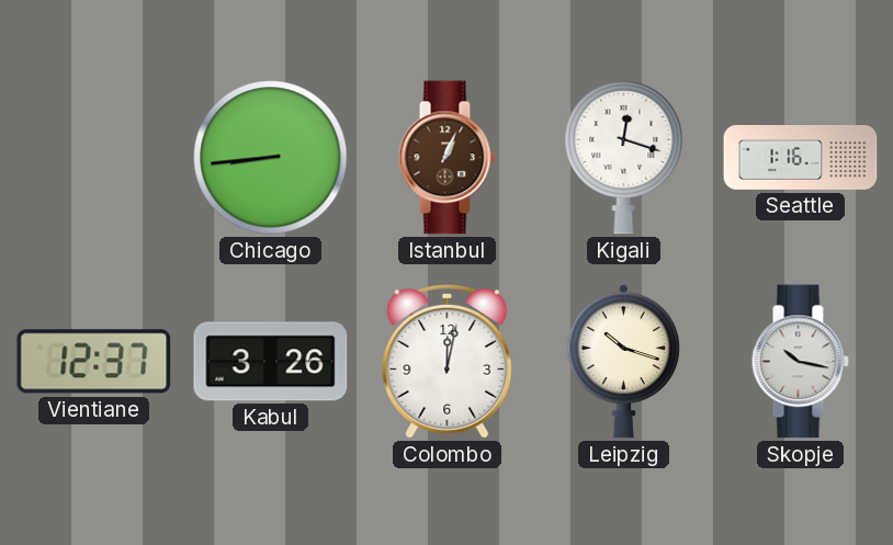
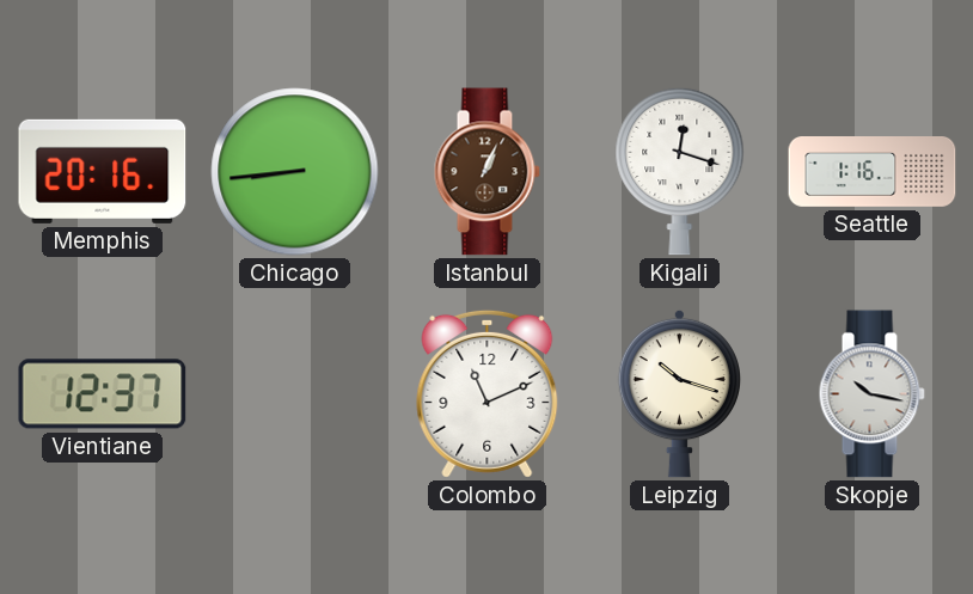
Memphis: none -> 20:16 (103, 171)
Kabul: 3:26 -> none (271, 362)
Colombo: 12:02 -> 11:11 (488, 393)
